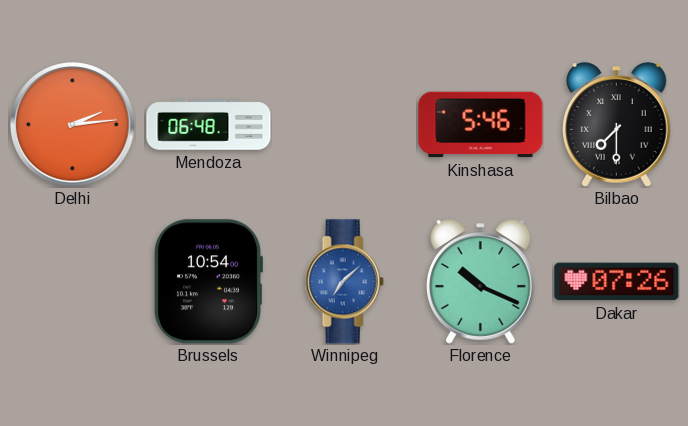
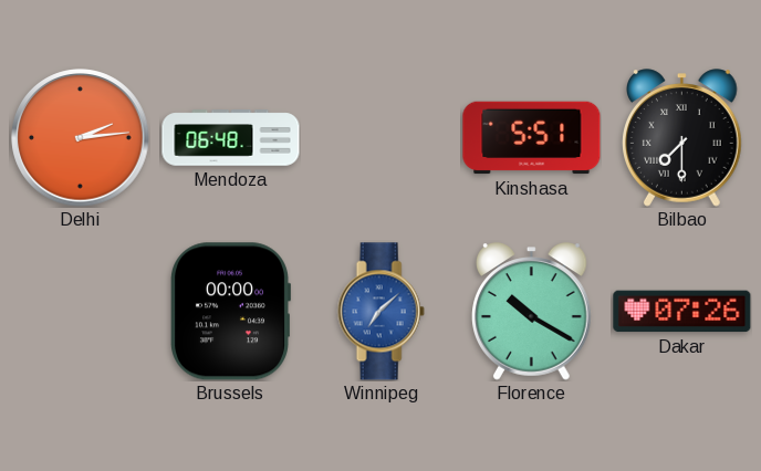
Kinshasa: 5:46 -> 5:51 (532, 138)
Brussels: 10:54 -> 00:00 (231, 312)
Florence: 10:19 -> 10:20 (532, 312)
